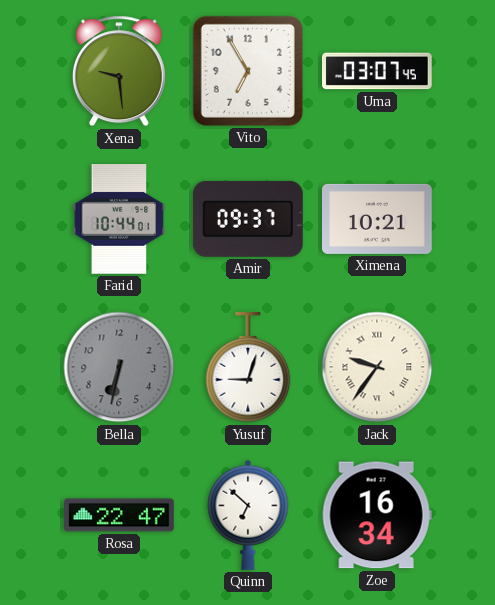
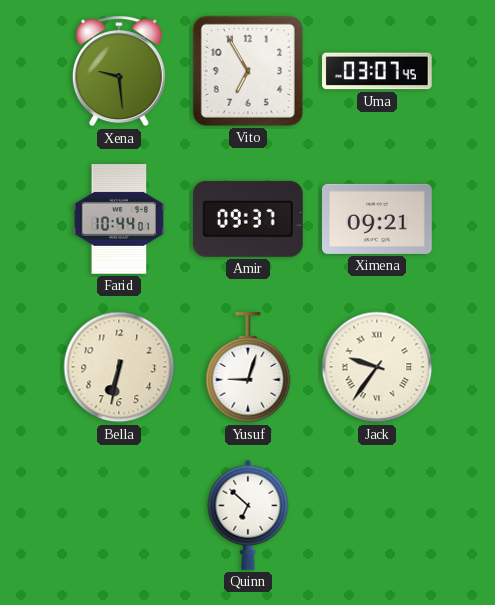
Ximena: 10:21 -> 09:21 (378, 219)
Bella dial: grey -> cream (119, 367)
Rosa: 22:47 -> none (119, 515)
Zoe: 16:34 -> none (377, 515)
